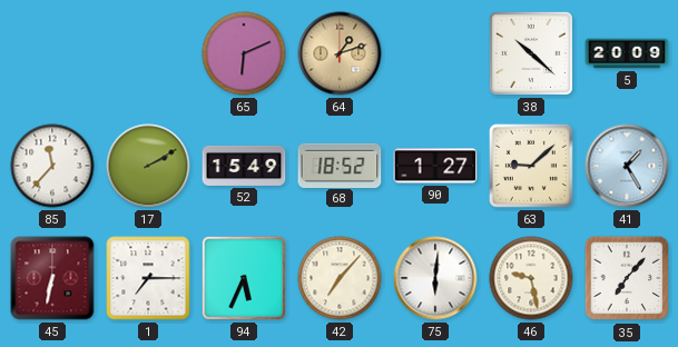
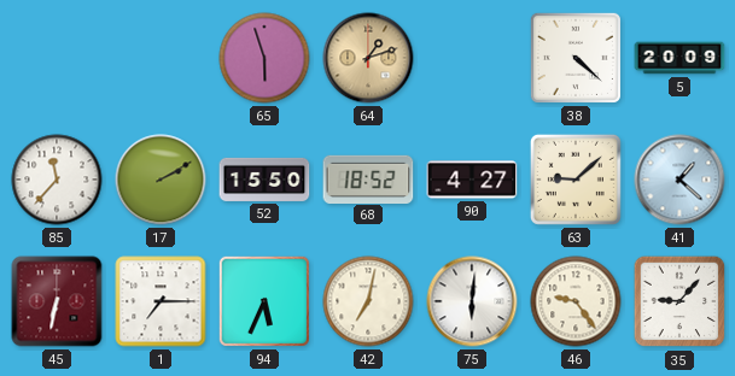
65: 6:11 -> 5:57 (264, 58)
38: 10:22 -> 4:22 (576, 58)
52: 15:49 -> 15:50 (264, 180)
90: 1:27 -> 4:27 (472, 180)
41: 1:25 -> 1:22 (679, 180)
42: 7:07 -> 7:02 (368, 301)
46: 9:28 -> 9:24 (576, 301)
35: 7:07 -> 9:07 (679, 301)
